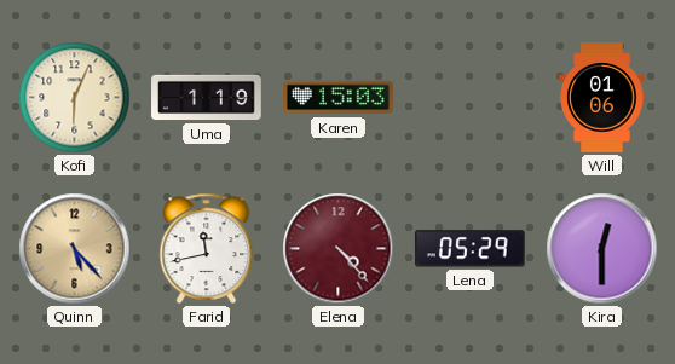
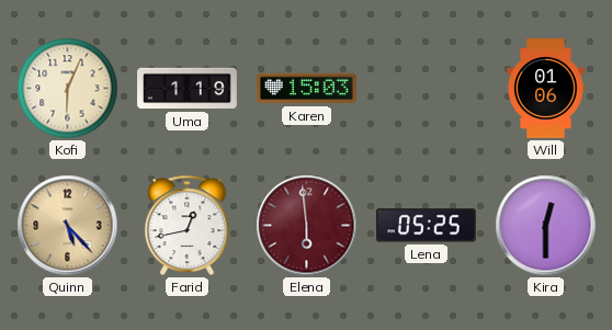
Farid: 11:43 -> 12:43 (188, 225)
Elena: 4:23 -> 5:59 (307, 226)
Lena: 05:29 -> 05:25 (426, 226)
